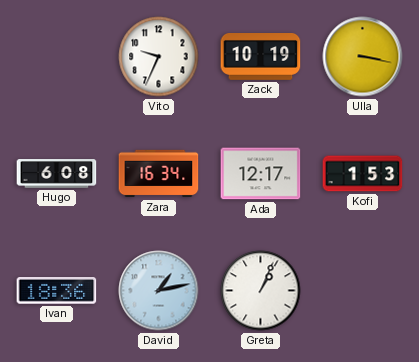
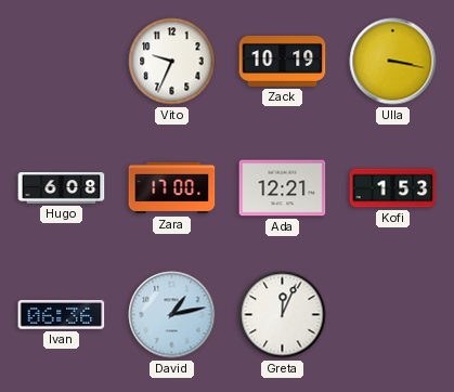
Zara: 16:34 -> 17:00 (172, 188)
Ada: 12:17 -> 12:21 (283, 188)
Ivan: 18:36 -> 06:36 (62, 315)
Greta: 1:04 -> 12:04 (283, 315)
